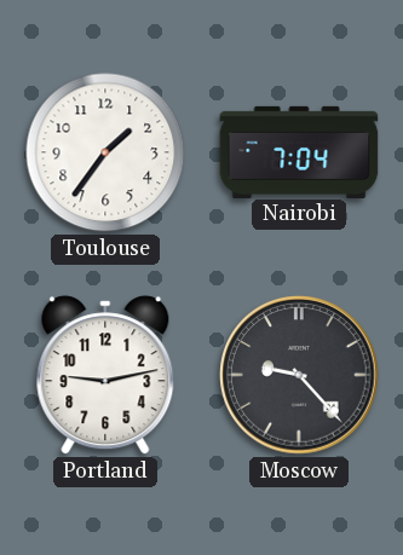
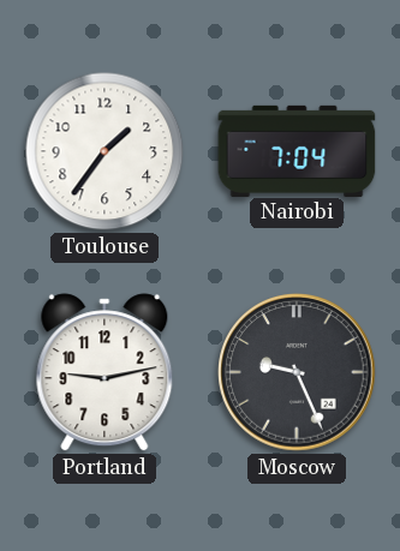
Moscow: 9:23 -> 9:26 (297, 372)
